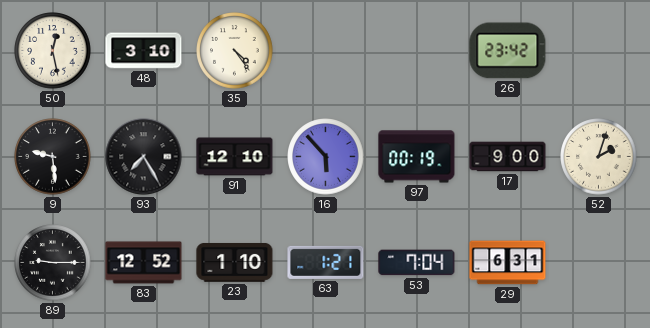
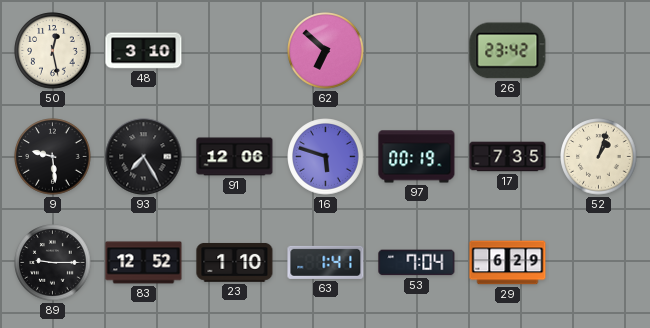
35: 4:24 -> none (235, 51)
62: none -> 6:52 (326, 51)
91: 12:10 -> 12:06 (235, 157)
16: 5:53 -> 5:48 (326, 157)
17: 9:00 -> 7:35 (508, 157)
52: 2:03 -> 1:03 (599, 157)
63: 1:21 -> 1:41 (326, 262)
29: 6:31 -> 6:29 (508, 263)
